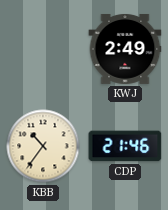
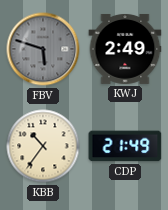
FBV: none -> 5:48 (43, 49)
CDP: 21:46 -> 21:49 (125, 146)
